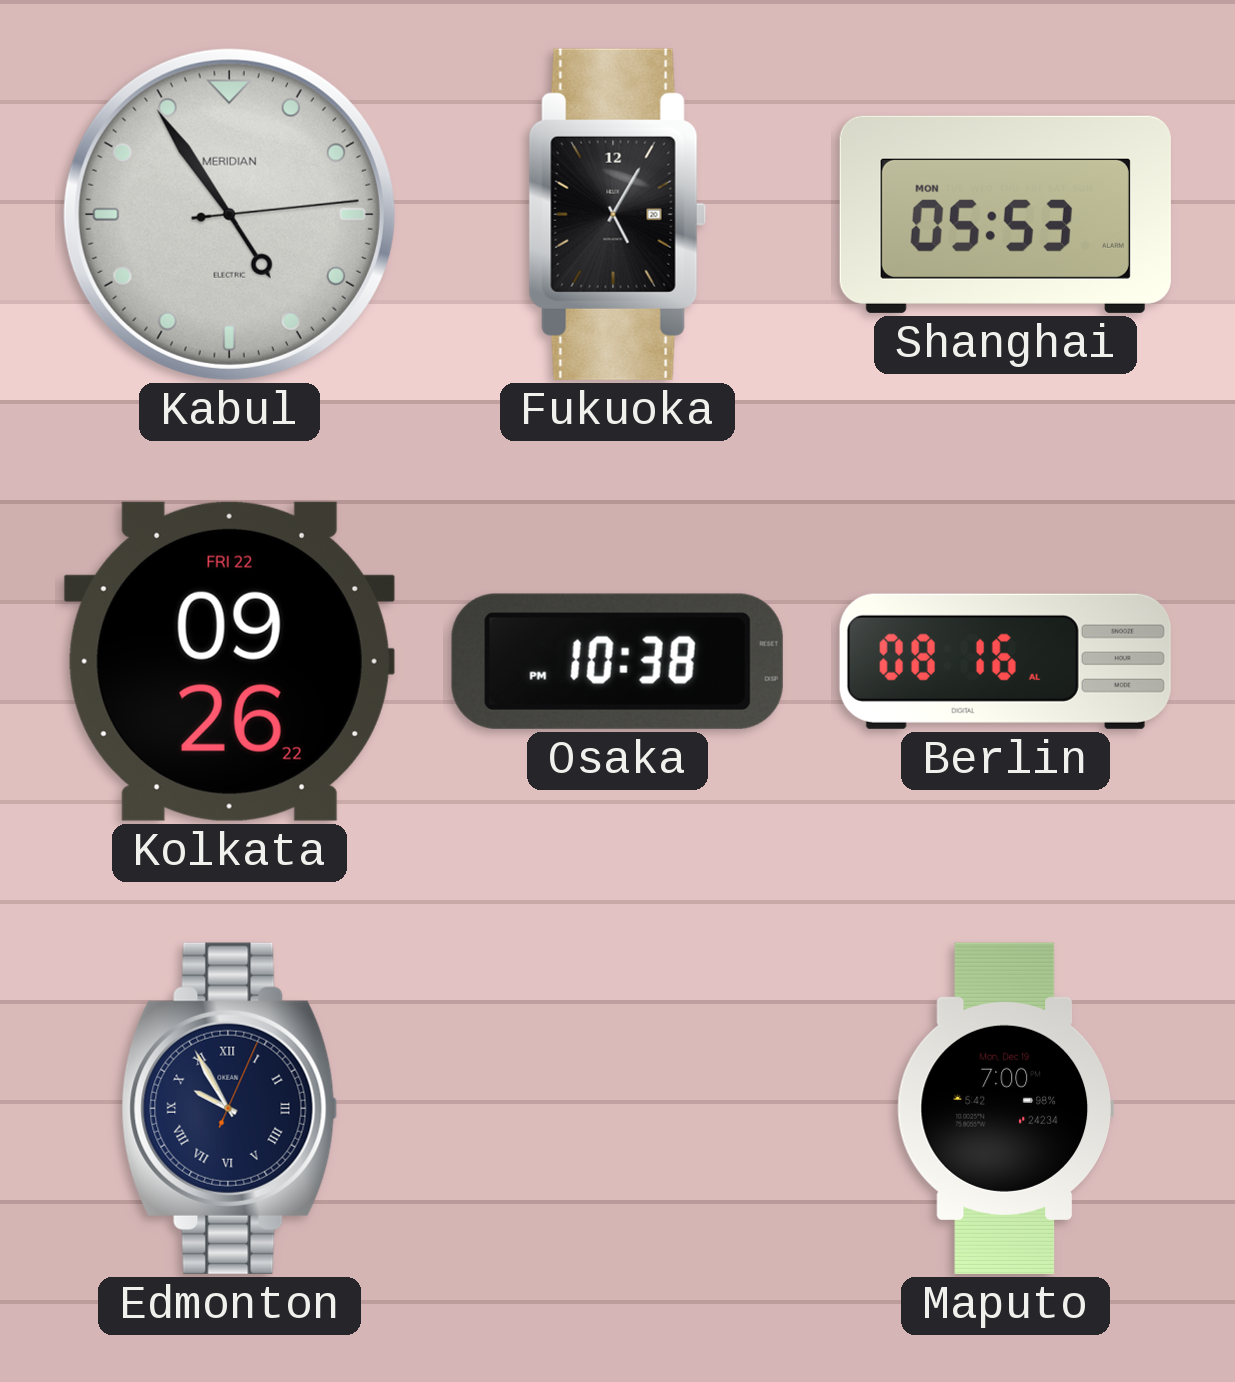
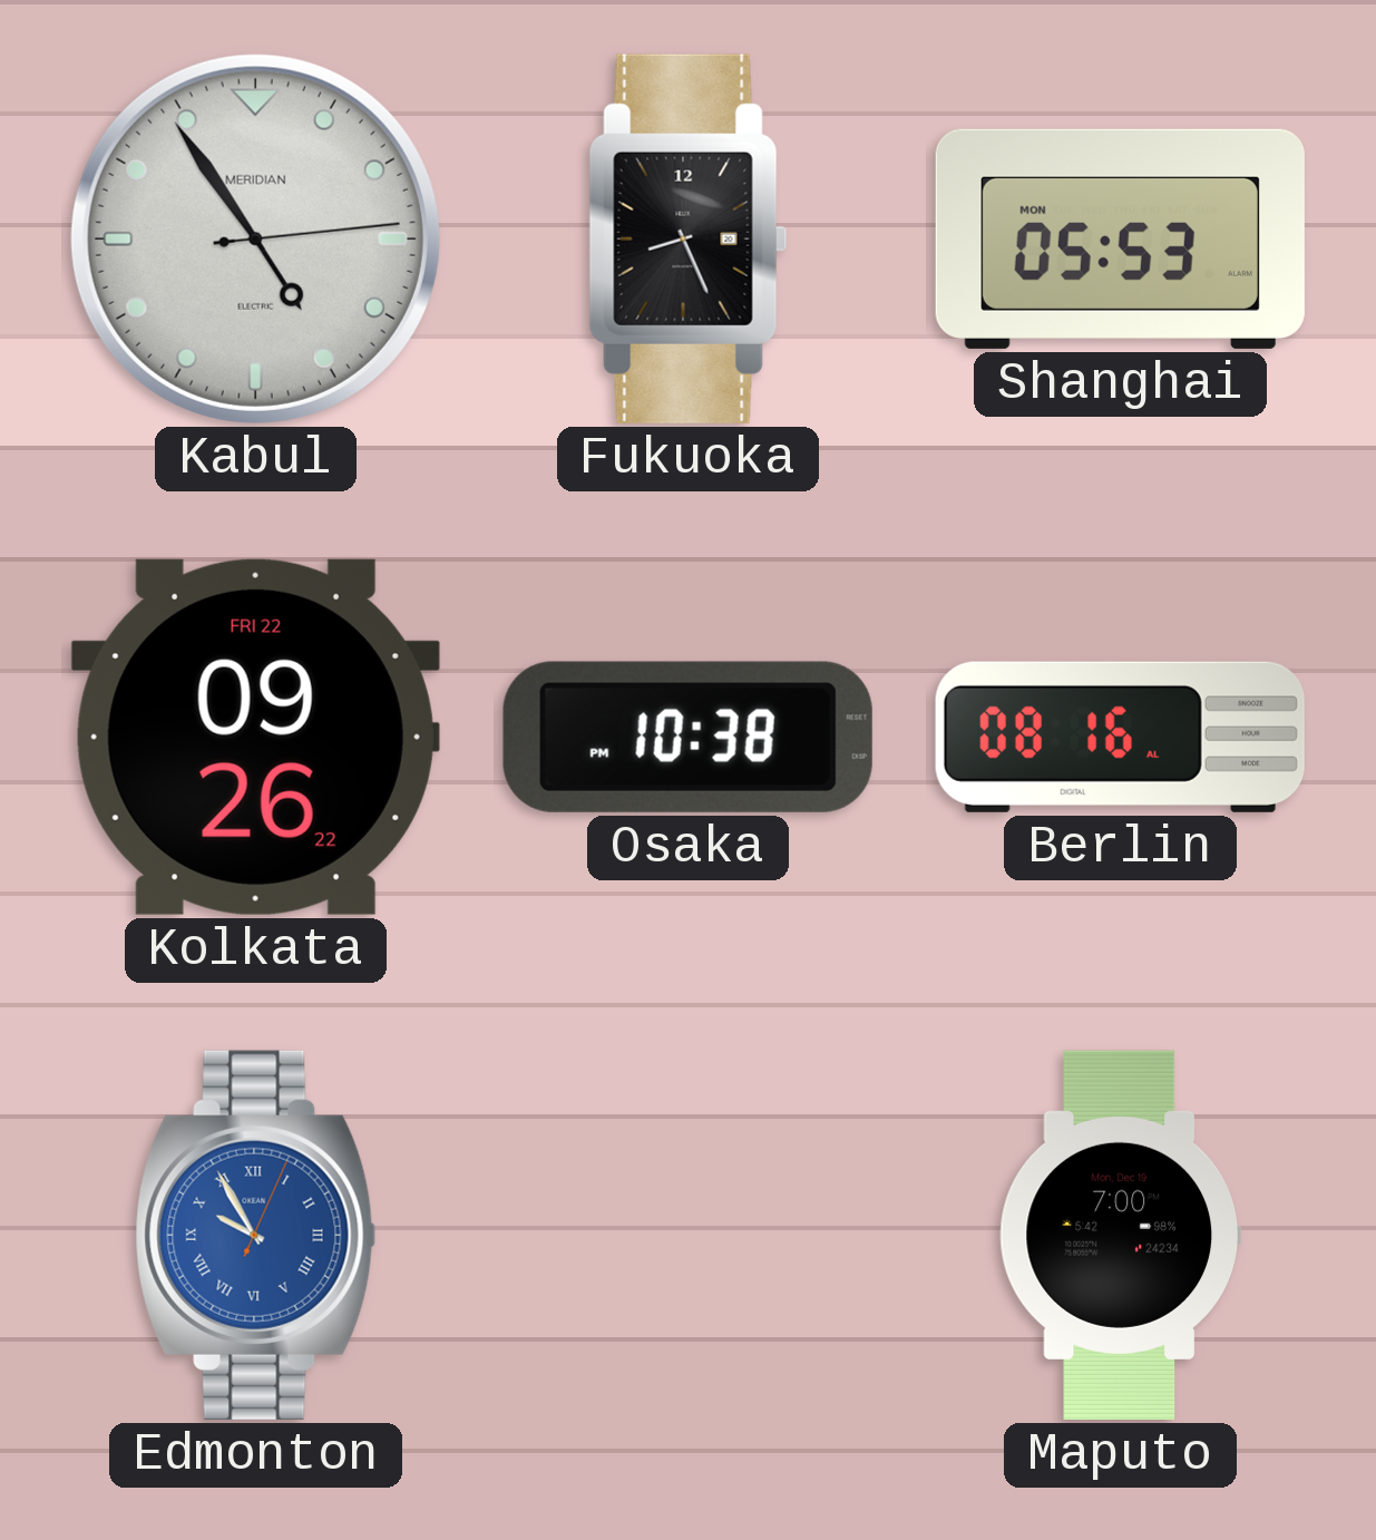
Fukuoka: 5:05 -> 8:26 (687, 238)
Edmonton dial: navy -> blue (256, 1235)
